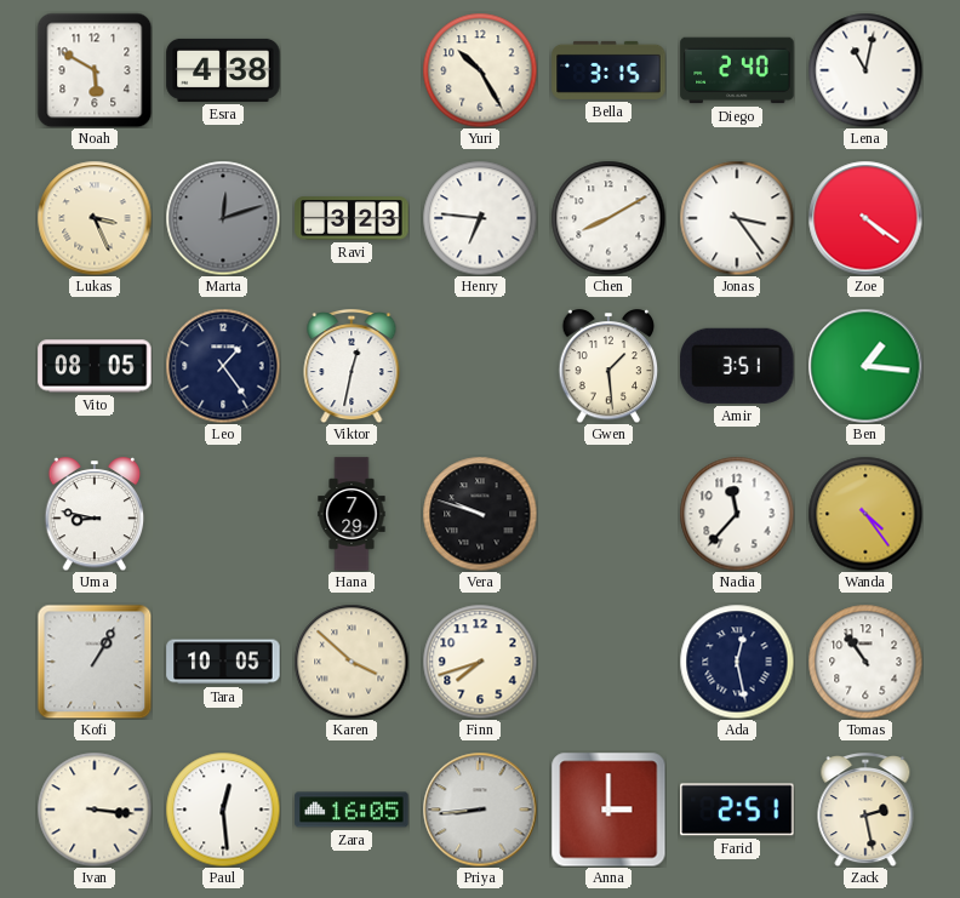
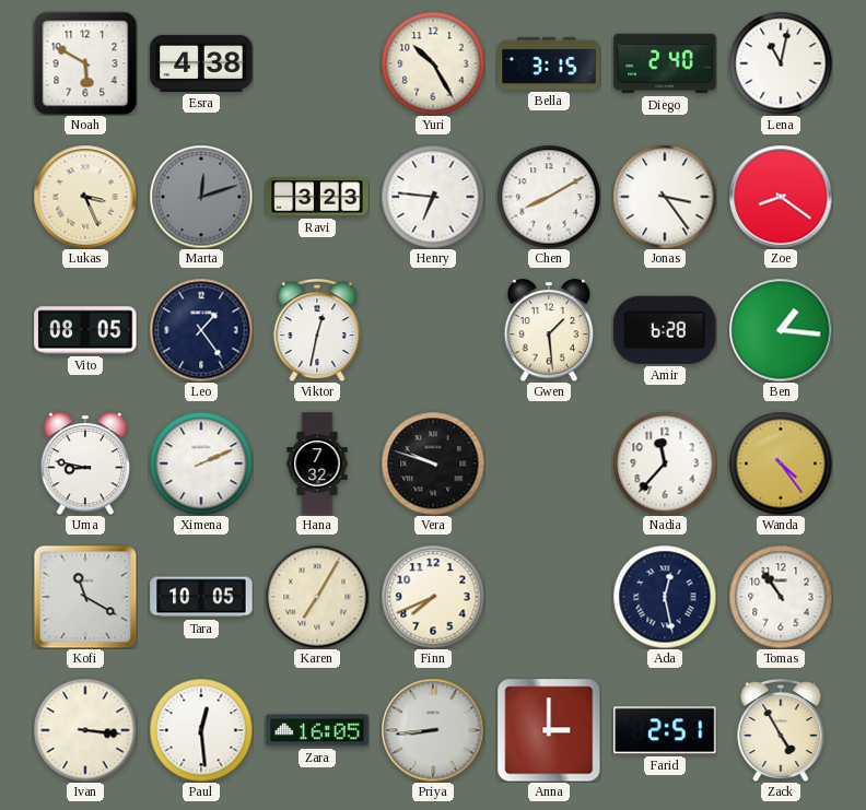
Zoe: 4:21 -> 8:21 (781, 197)
Amir: 3:51 -> 6:28 (665, 330)
Ximena: none -> 2:11 (201, 463)
Hana: 7:29 -> 7:32 (317, 463)
Kofi: 1:05 -> 11:20 (85, 597)
Karen: 3:52 -> 7:05 (317, 597)
Finn: 7:42 -> 7:41 (433, 597)
Zack: 2:28 -> 4:55 (781, 731)
